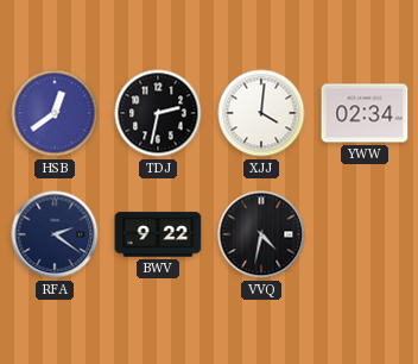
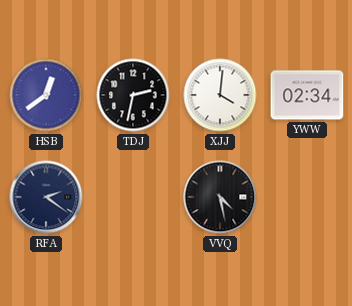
BWV: 9:22 -> none (158, 234)
VVQ: 4:32 -> 4:28 (220, 197)
